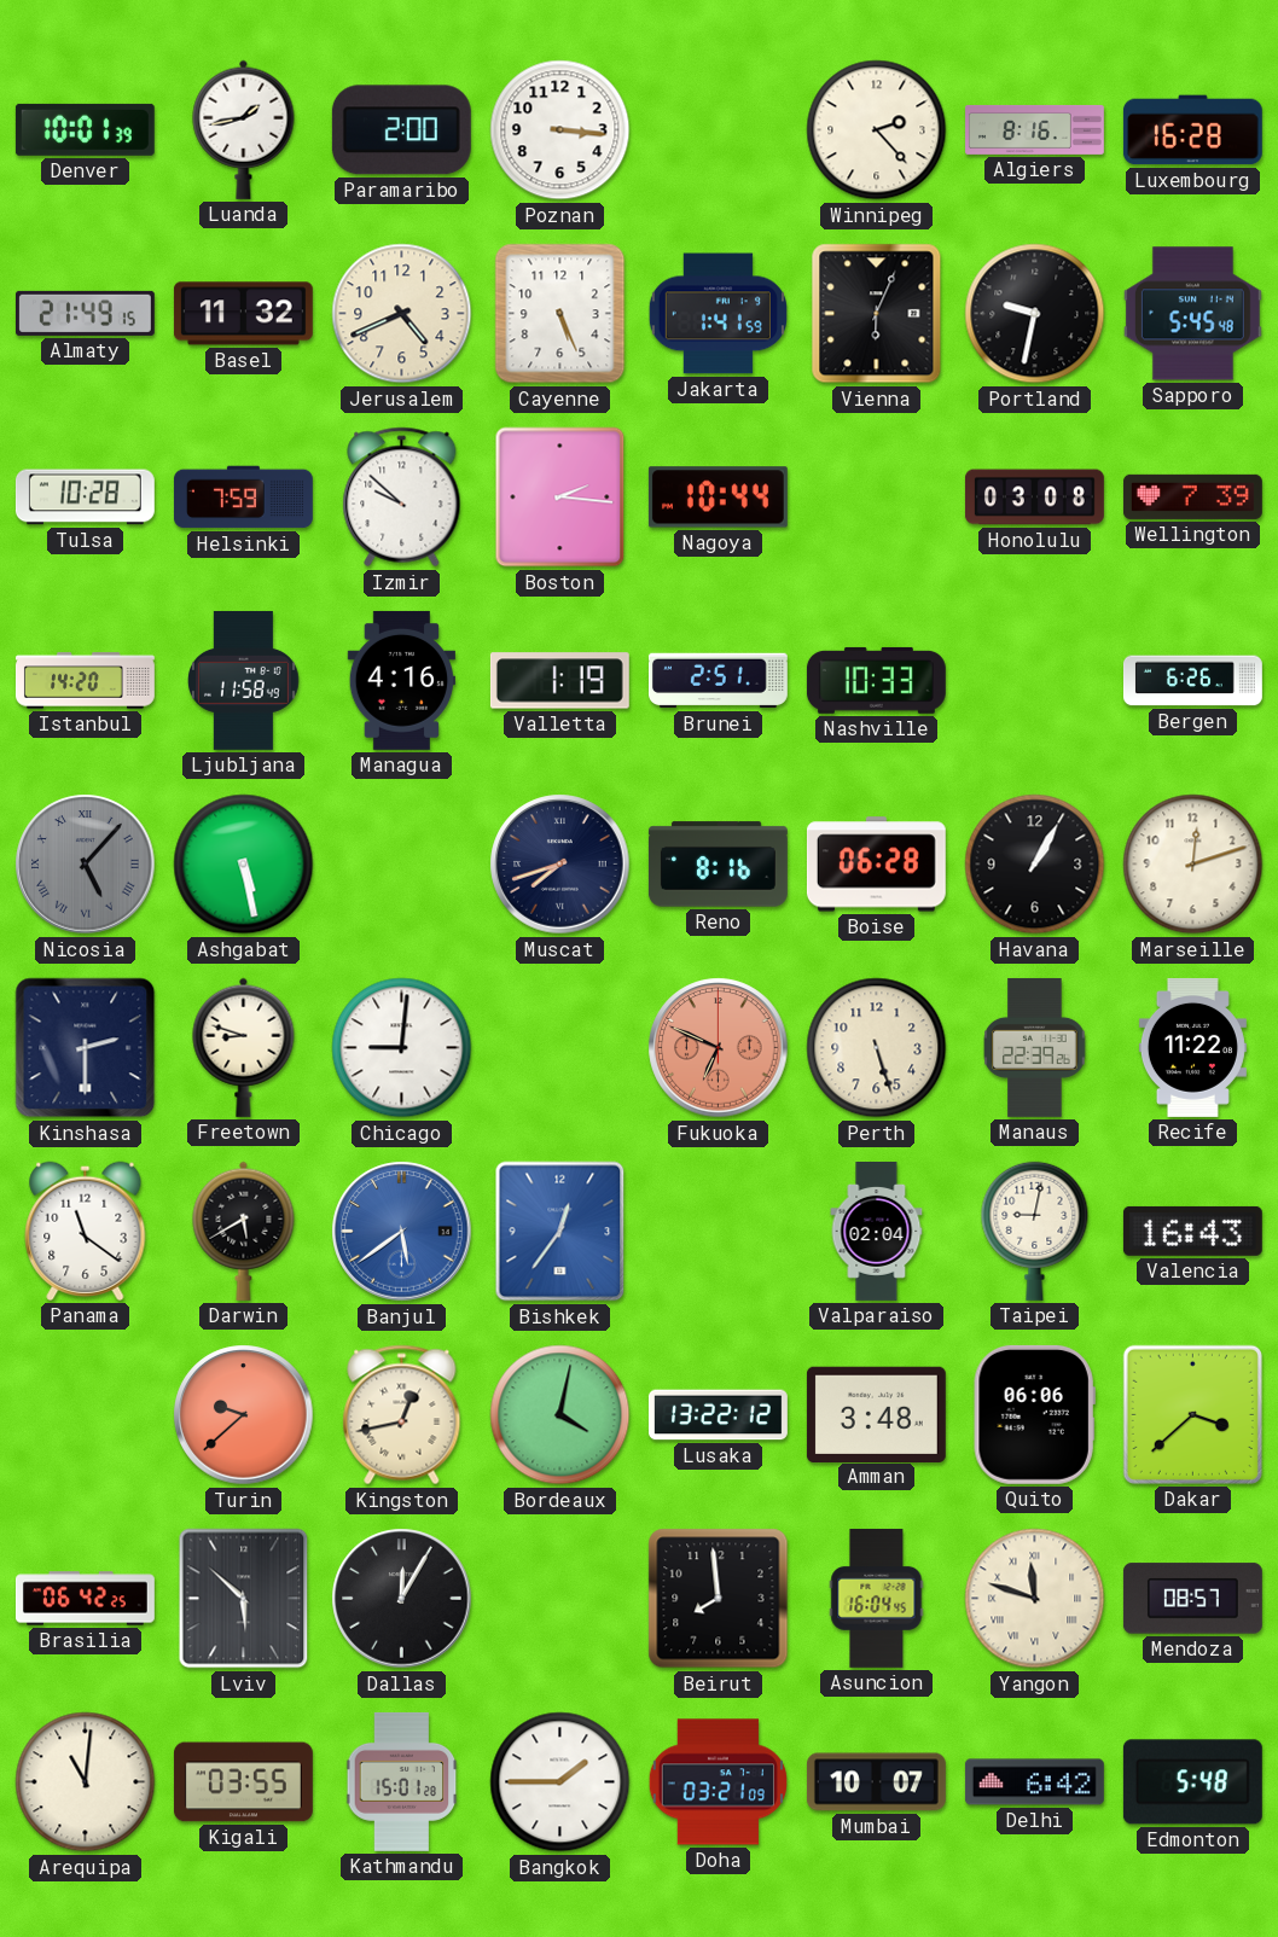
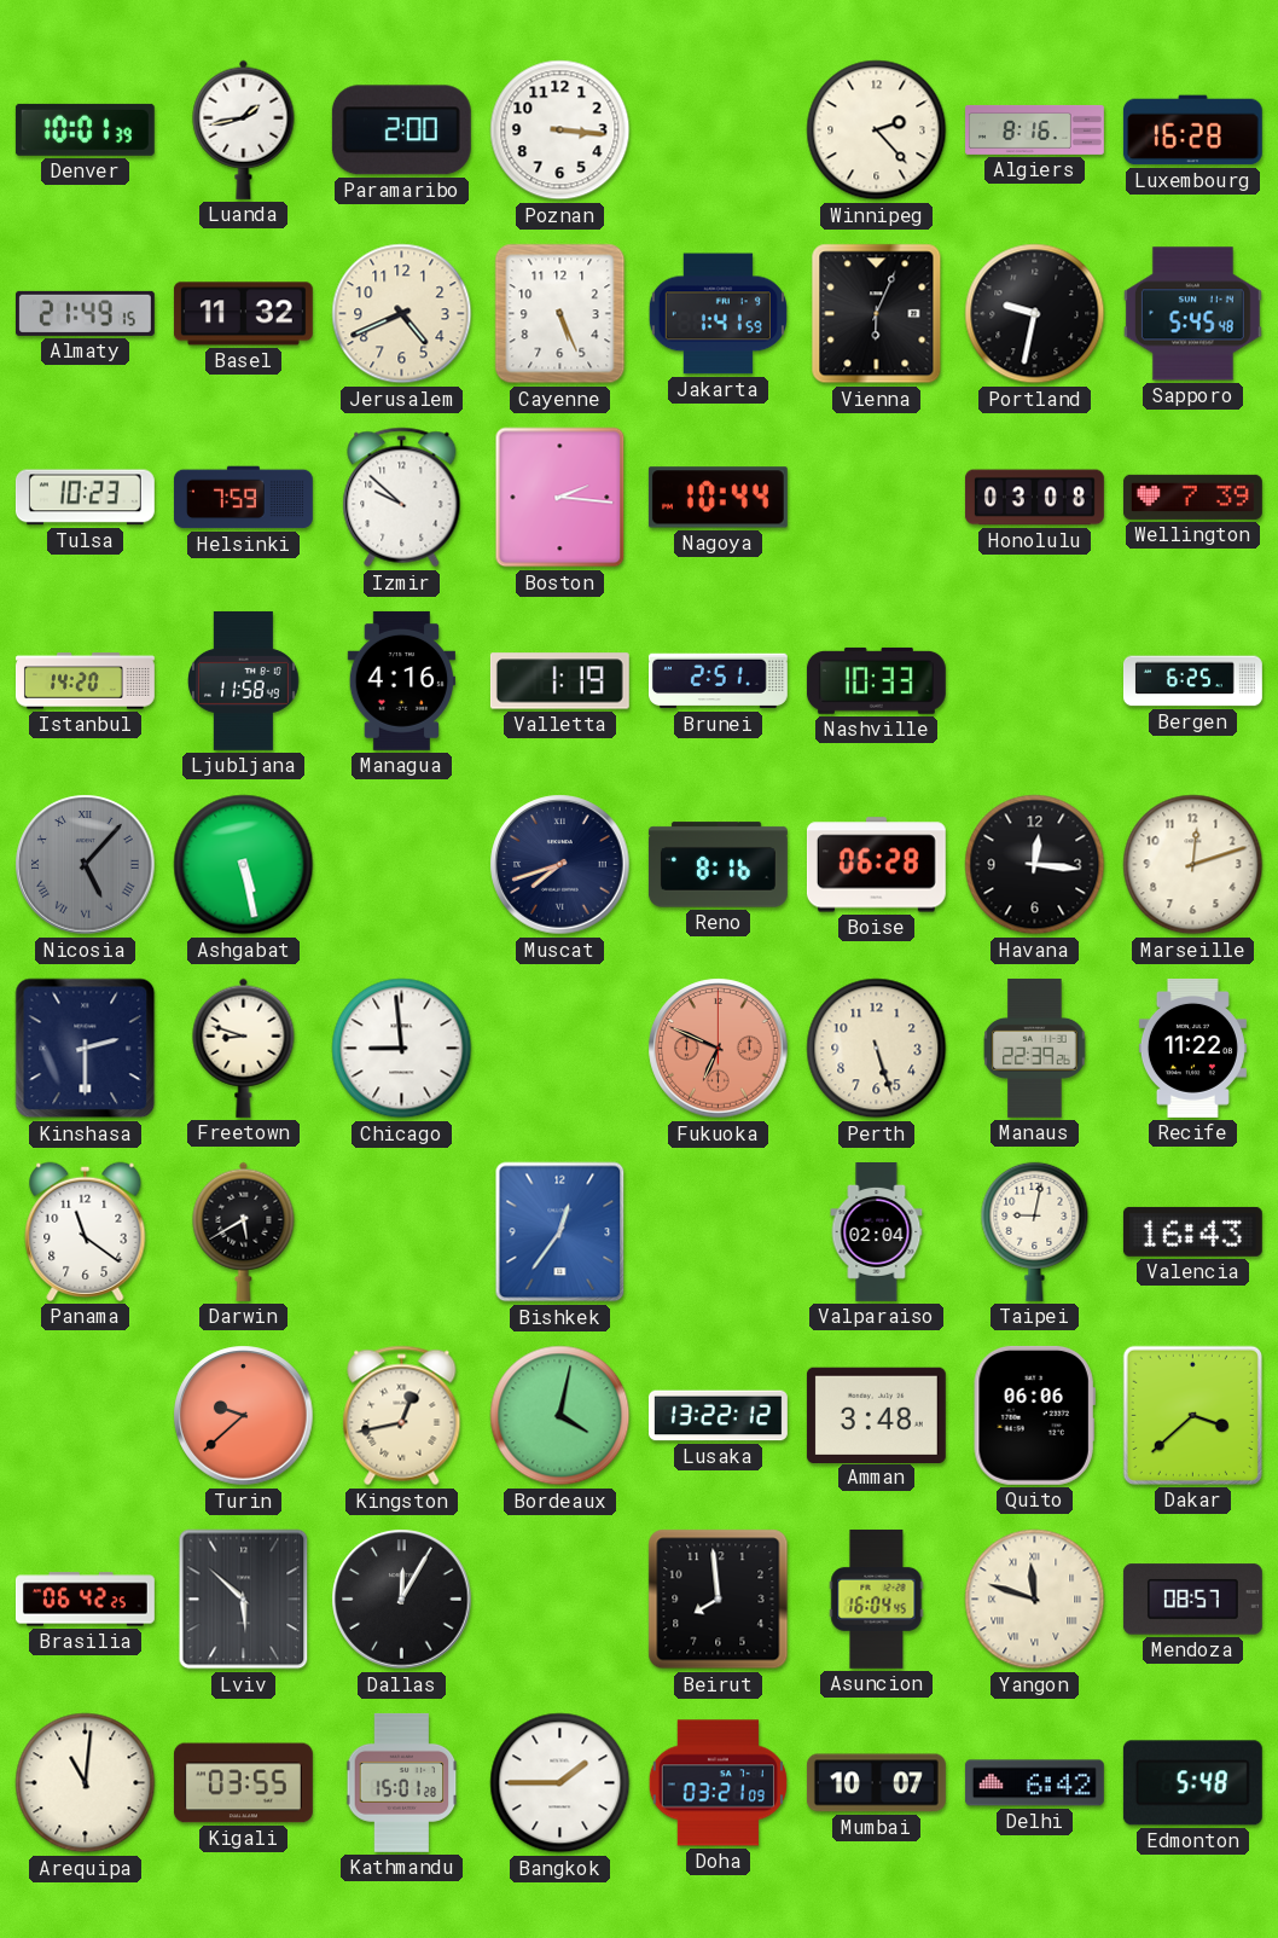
Tulsa: 10:28 -> 10:23 (85, 498)
Bergen: 6:26 -> 6:25 (1192, 681)
Havana: 1:05 -> 12:16 (1035, 865)
Chicago: 9:01 -> 8:59 (402, 1049)
Banjul: 5:39 -> none (402, 1232)
